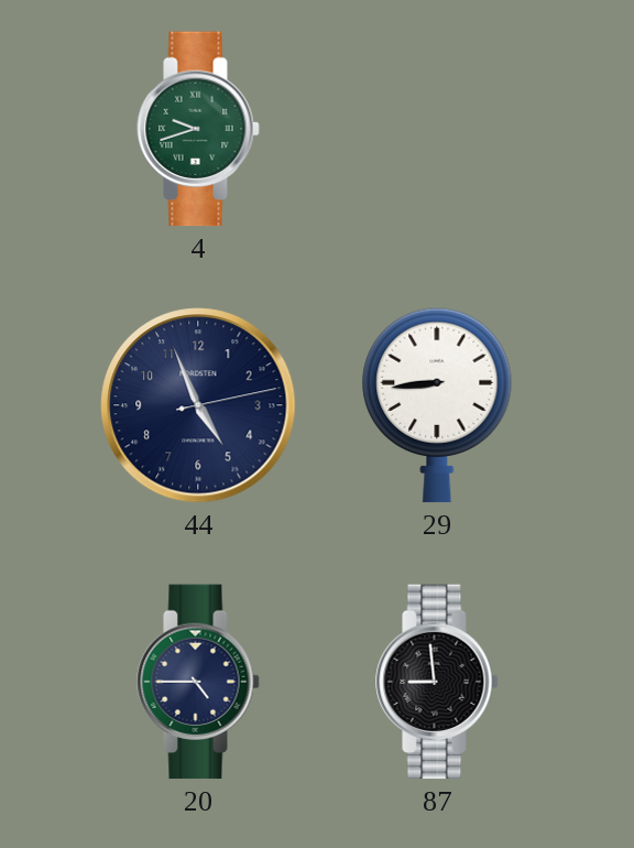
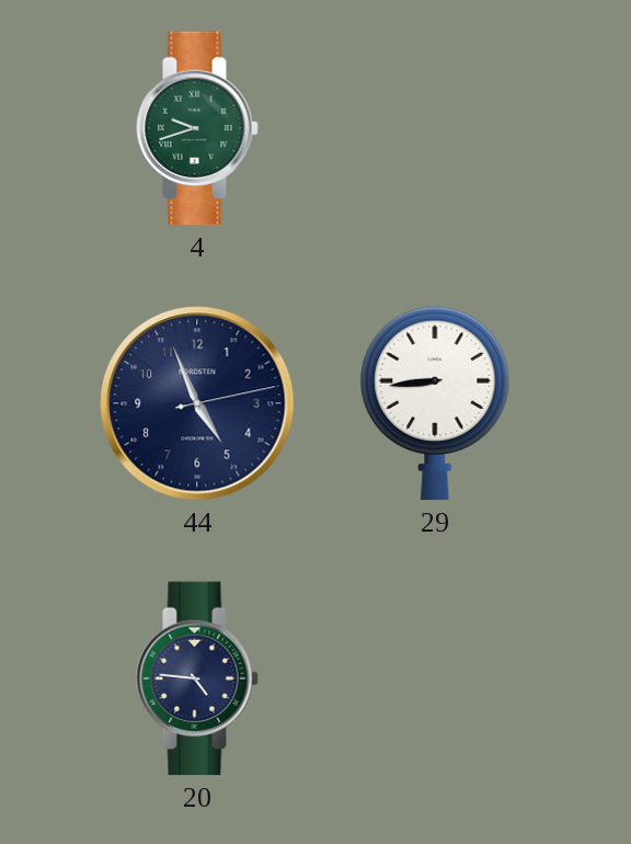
20: 4:45 -> 4:46 (197, 678)
87: 8:59 -> none (437, 682)
